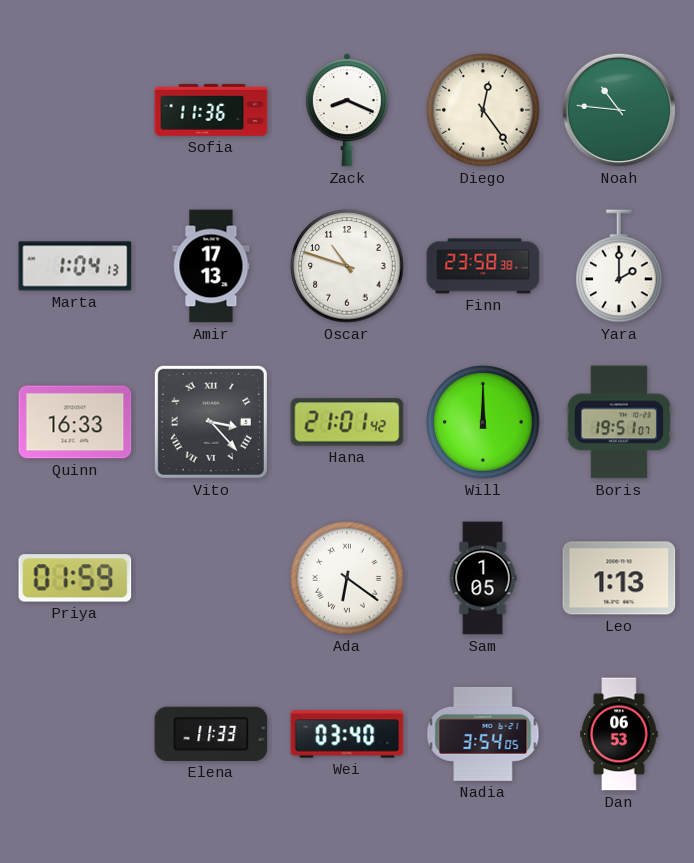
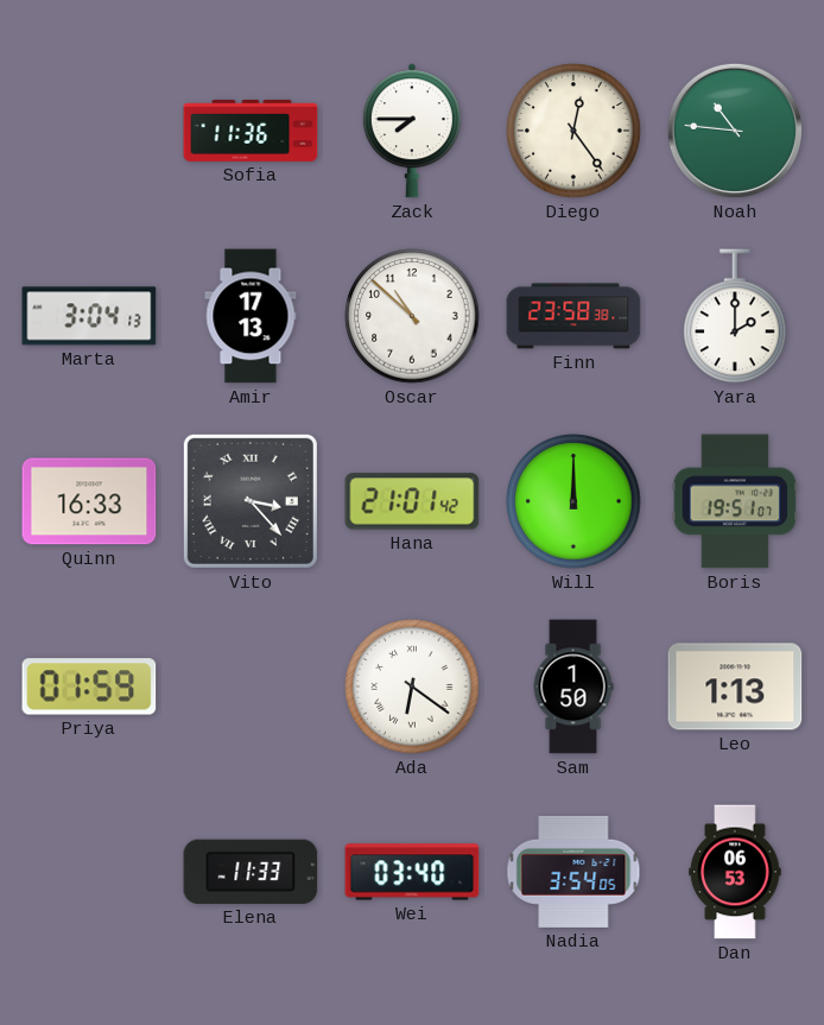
Zack: 8:19 -> 7:45 (412, 131)
Marta: 1:04 -> 3:04 (89, 316)
Oscar: 10:48 -> 10:52 (412, 316)
Sam: 1:05 -> 1:50 (573, 687)
